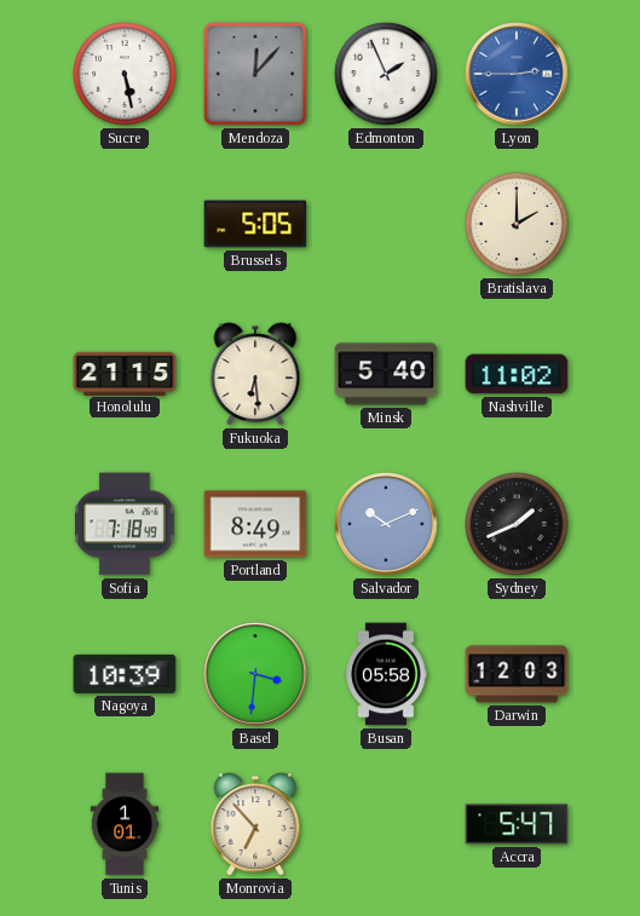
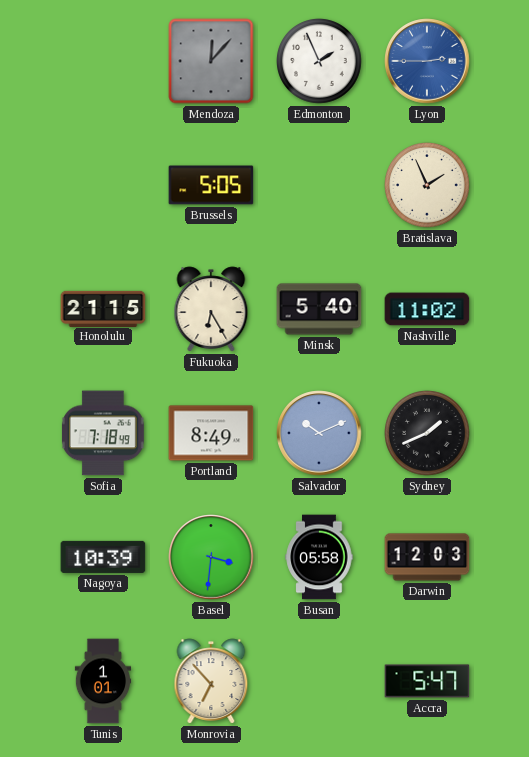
Sucre: 5:28 -> none (126, 75)
Bratislava: 2:00 -> 1:56 (428, 186)
Fukuoka: 6:29 -> 6:25 (211, 309)
